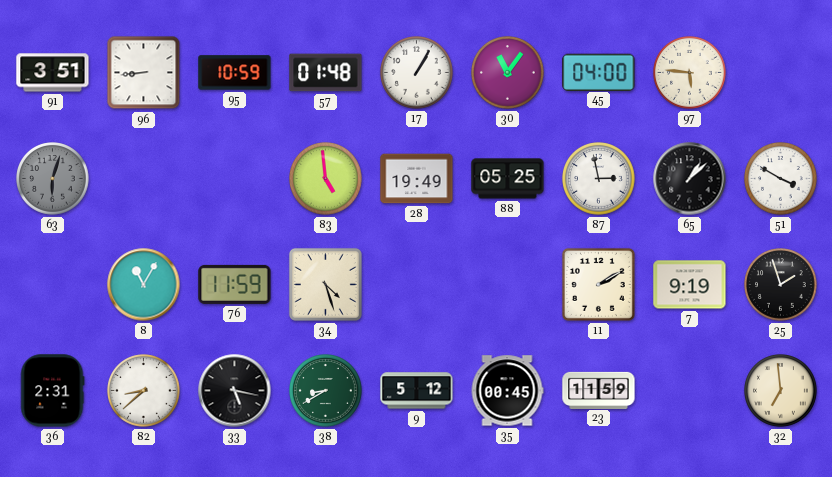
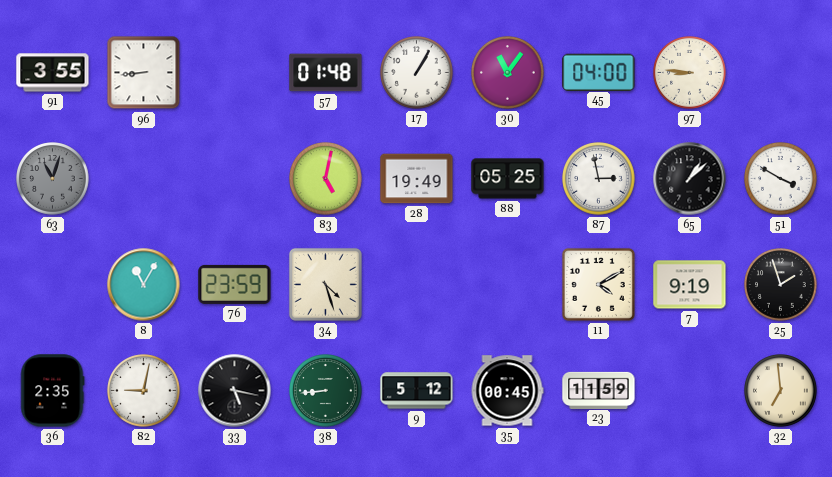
91: 3:51 -> 3:55 (53, 73)
95: 10:59 -> none (235, 73)
97: 5:46 -> 8:46 (690, 73)
63: 6:03 -> 11:03 (53, 179)
83: 4:59 -> 5:02 (326, 179)
76: 11:59 -> 23:59 (235, 284)
11: 2:10 -> 4:10 (598, 284)
36: 2:31 -> 2:35 (52, 391)
82: 8:38 -> 9:02 (144, 391)
38: 8:40 -> 8:44 (326, 391)
